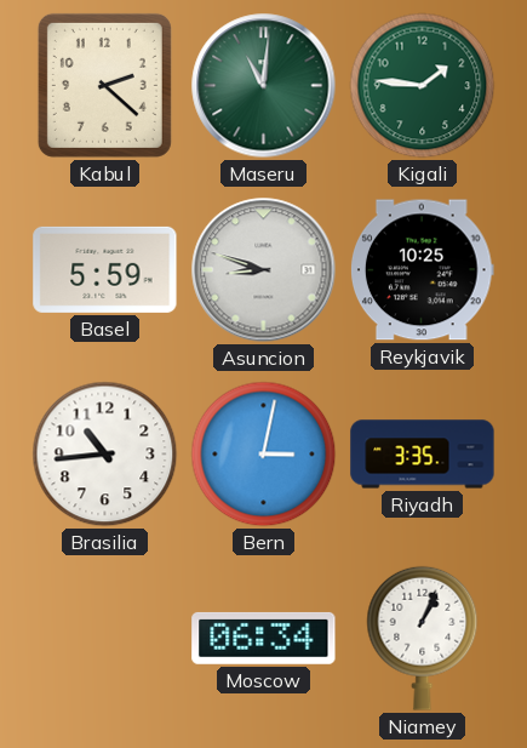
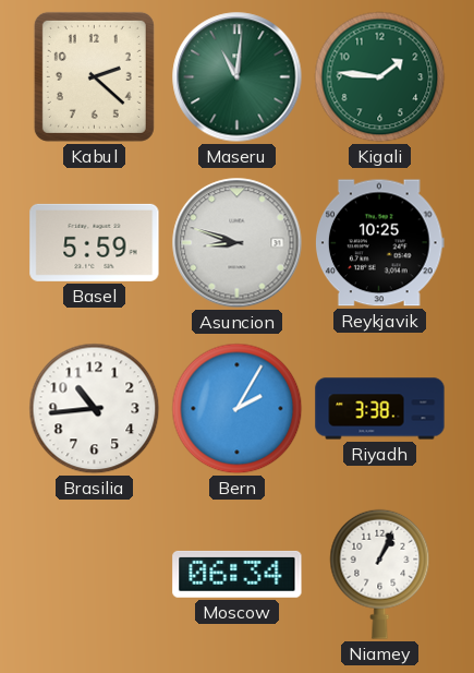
Bern: 3:02 -> 2:05 (238, 409)
Riyadh: 3:35 -> 3:38 (380, 409)
